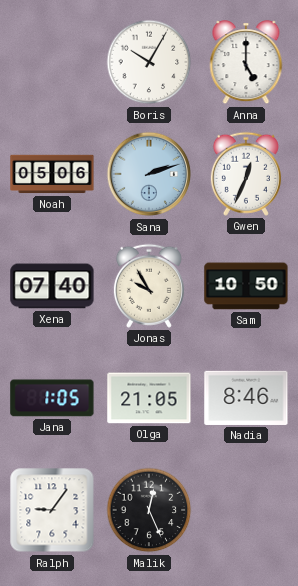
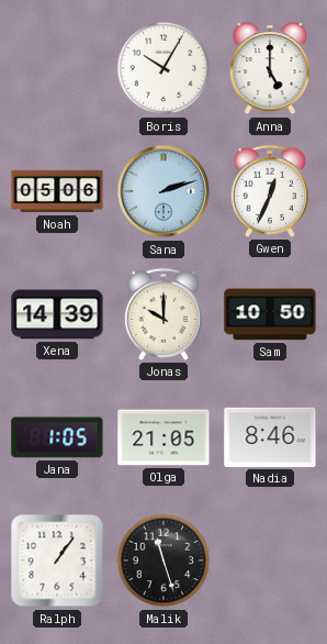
Xena: 07:40 -> 14:39 (57, 314)
Jonas: 9:55 -> 10:00 (163, 314)
Ralph: 9:06 -> 1:06 (57, 560)
Malik: 12:26 -> 11:27 (163, 560)
